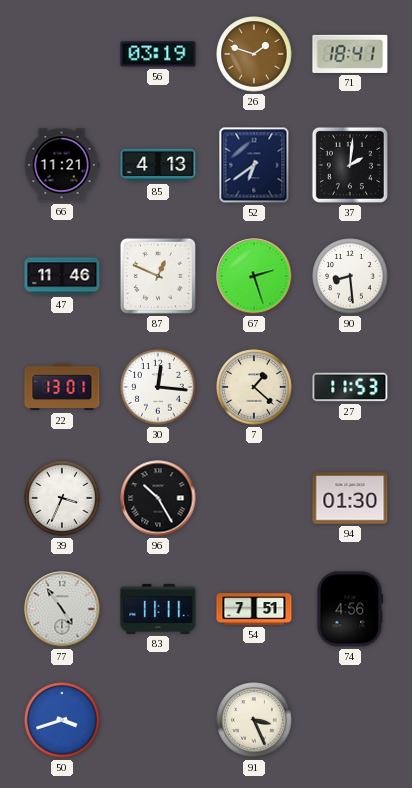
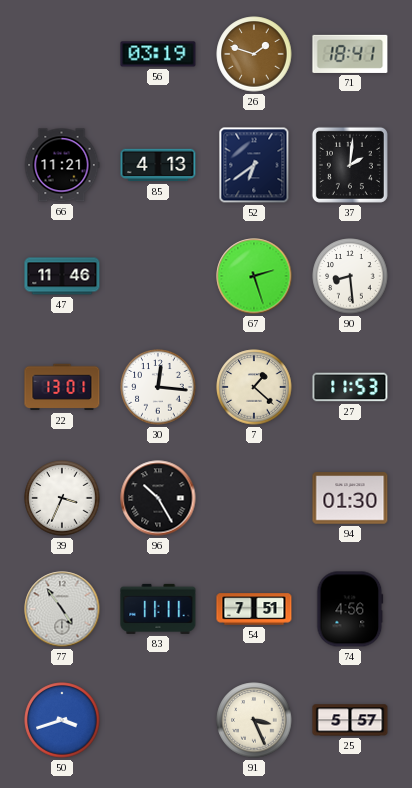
87: 12:49 -> none (158, 276)
25: none -> 5:57 (350, 720)
